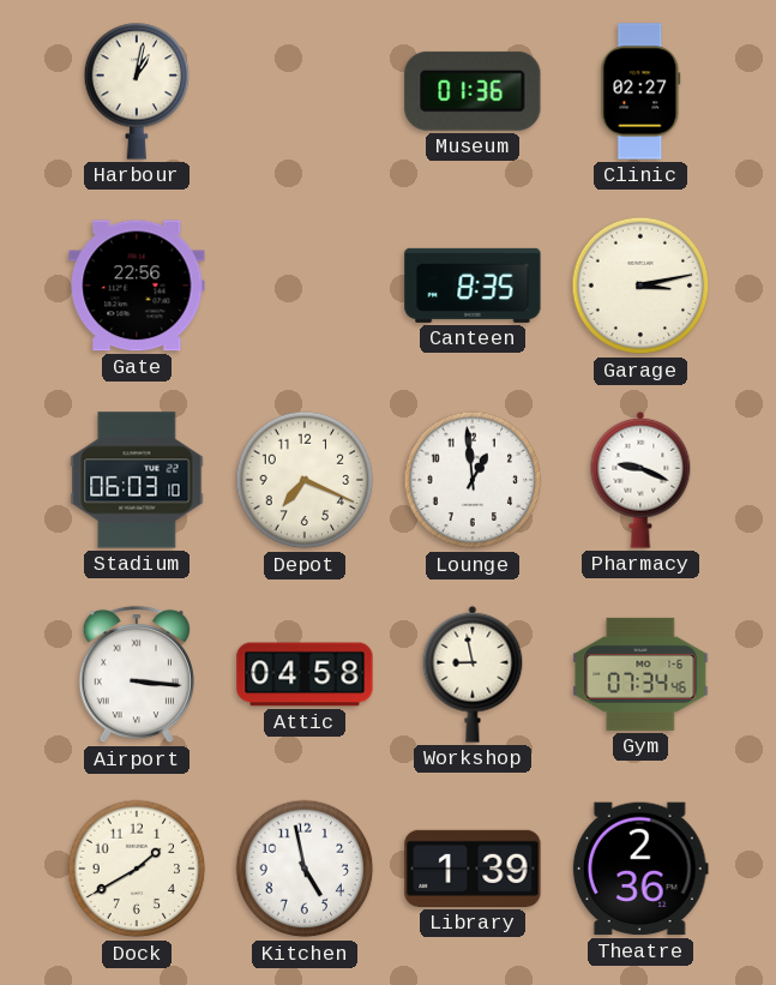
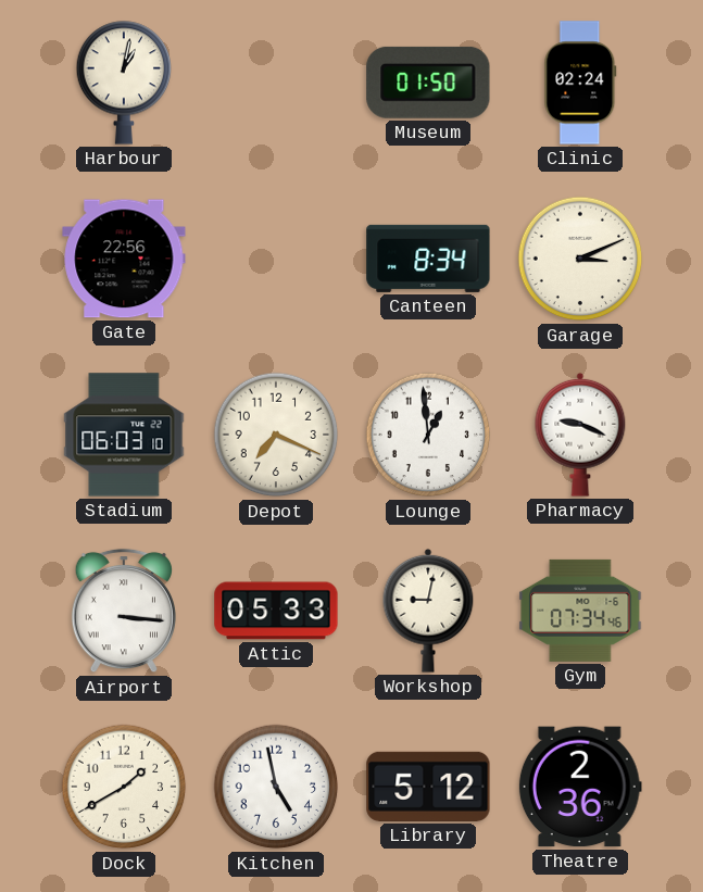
Museum: 01:36 -> 01:50 (428, 83)
Clinic: 02:27 -> 02:24 (580, 83)
Canteen: 8:35 -> 8:34 (428, 259)
Garage: 3:13 -> 3:11 (580, 259)
Attic: 04:58 -> 05:33 (276, 611)
Workshop: 8:58 -> 9:02 (428, 611)
Library: 1:39 -> 5:12 (428, 787)
